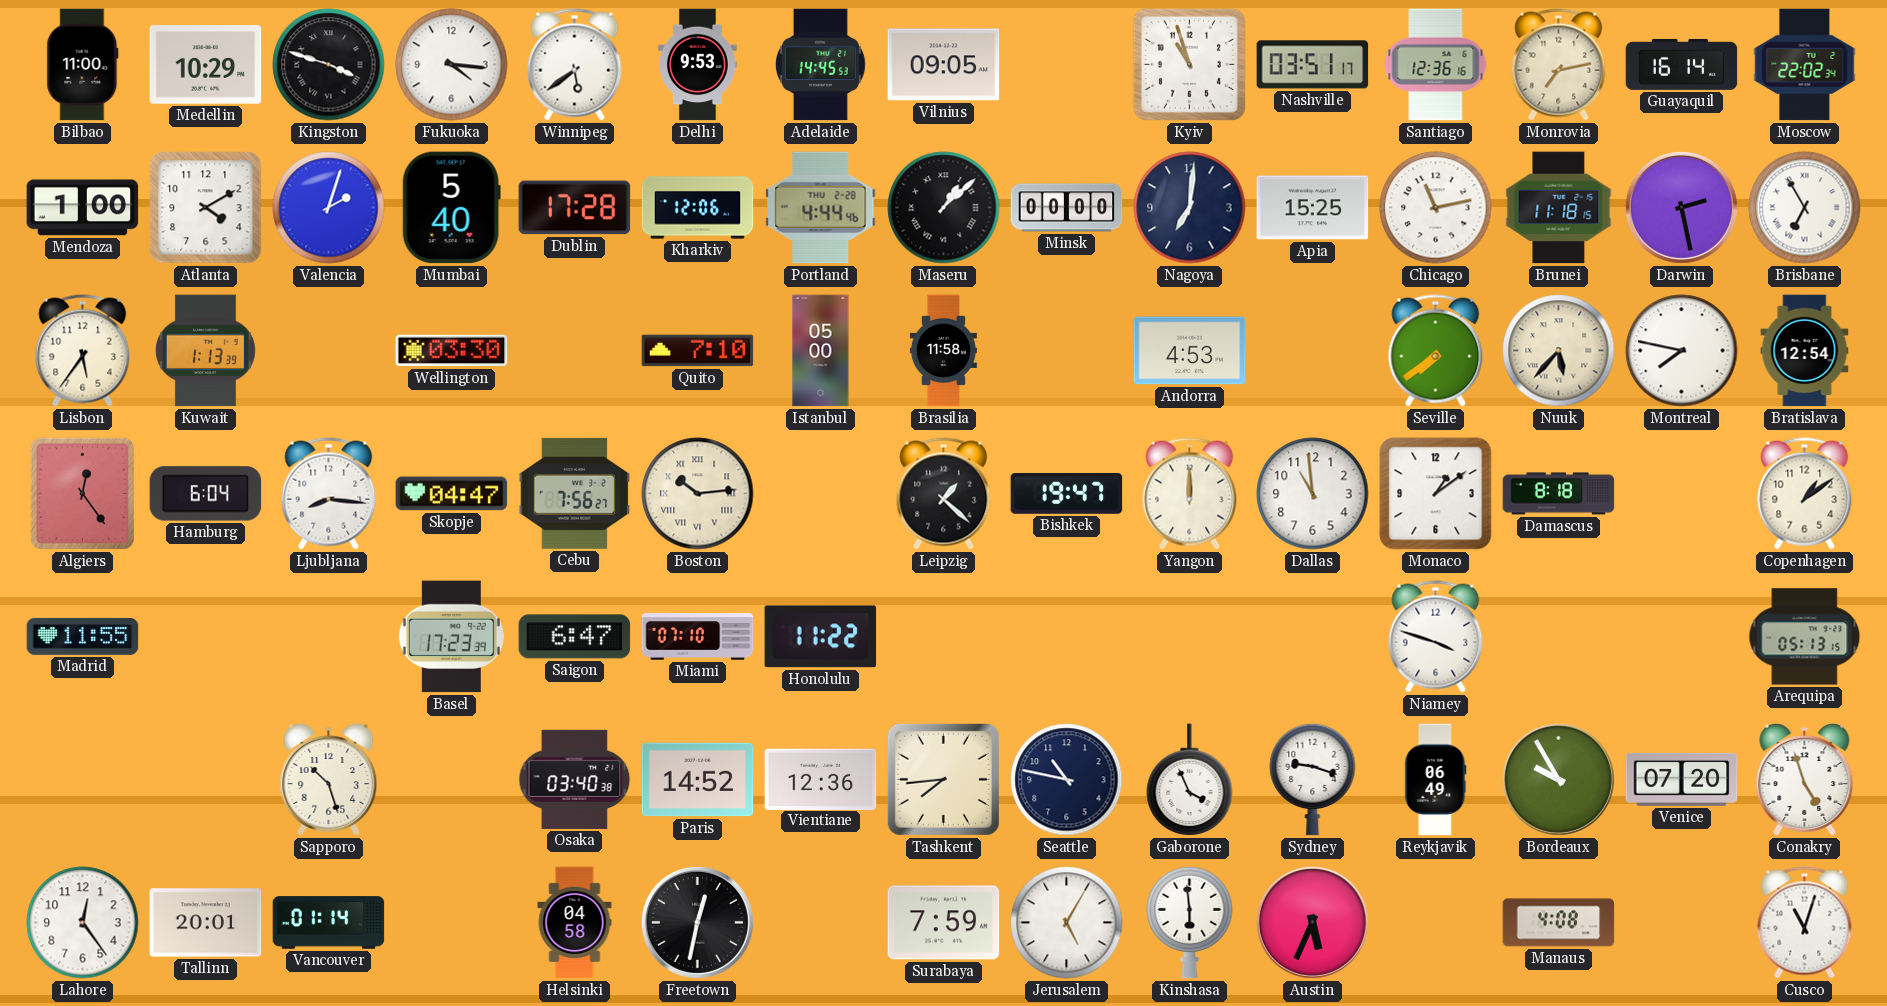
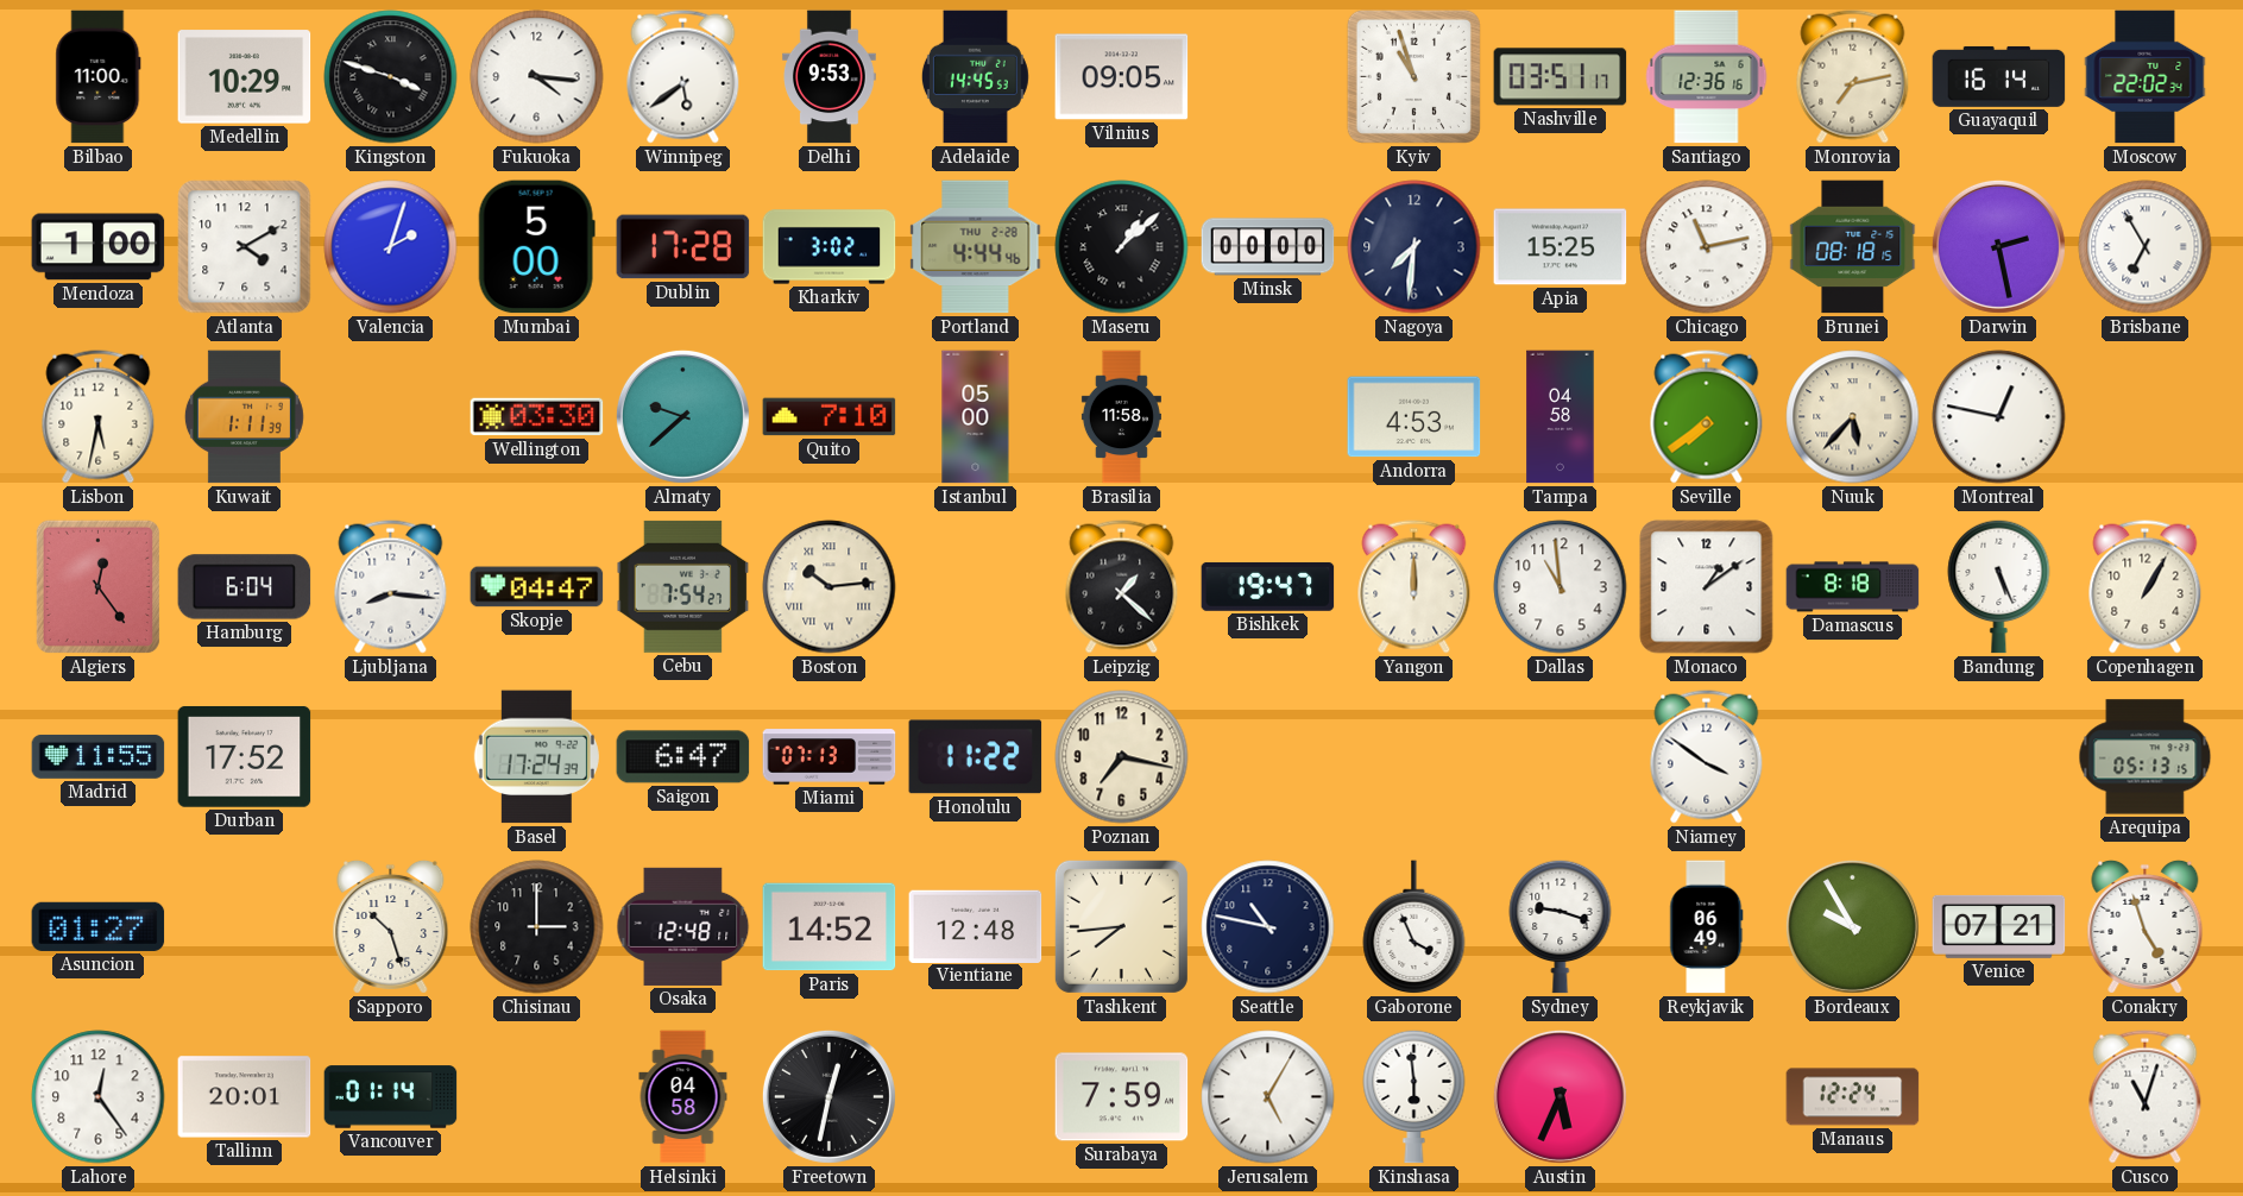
Mumbai: 5:40 -> 5:00 (536, 247)
Kharkiv: 12:06 -> 3:02 (830, 247)
Nagoya: 7:01 -> 7:31 (1415, 247)
Brunei: 11:18 -> 08:18 (1853, 247)
Lisbon: 5:36 -> 5:32 (99, 417)
Kuwait: 1:13 -> 1:11 (244, 417)
Almaty: none -> 9:38 (682, 416)
Tampa: none -> 04:58 (1561, 417)
Montreal: 7:47 -> 12:47 (1999, 417)
Bratislava: 12:54 -> none (1805, 351)
Cebu: 7:56 -> 7:54 (683, 586)
Bandung: none -> 5:26 (1999, 586)
Copenhagen: 1:09 -> 1:05 (2146, 587)
Durban: none -> 17:52 (245, 757)
Basel: 17:23 -> 17:24 (536, 757)
Miami: 07:10 -> 07:13 (830, 757)
Poznan: none -> 7:17 (1122, 757)
Niamey: 3:48 -> 3:51 (1707, 757)
Asuncion: none -> 01:27 (99, 926)
Chisinau: none -> 3:00 (537, 927)
Osaka: 03:40 -> 12:48 (683, 926)
Vientiane: 12:36 -> 12:48 (976, 926)
Venice: 07:20 -> 07:21 (1999, 926)
Manaus: 4:08 -> 12:24 (1853, 1097)
